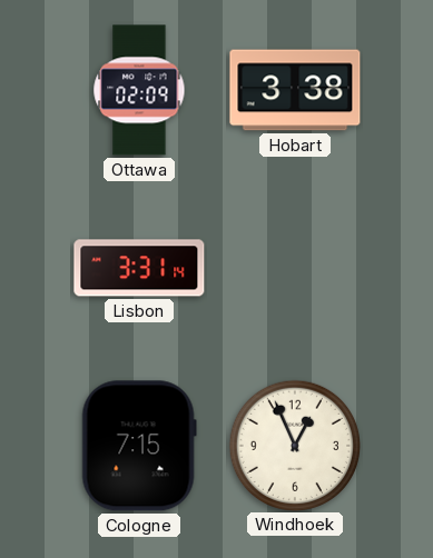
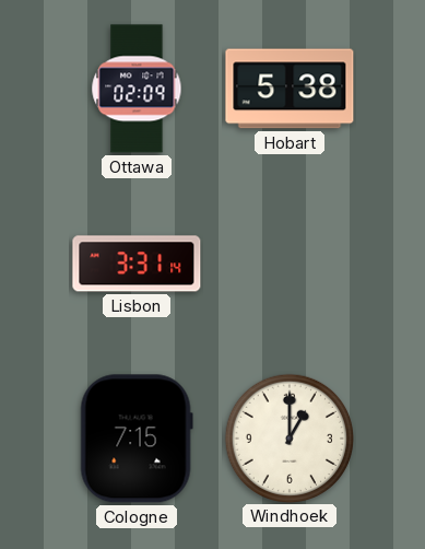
Hobart: 3:38 -> 5:38 (290, 89)
Windhoek: 12:56 -> 1:00 (288, 437)
